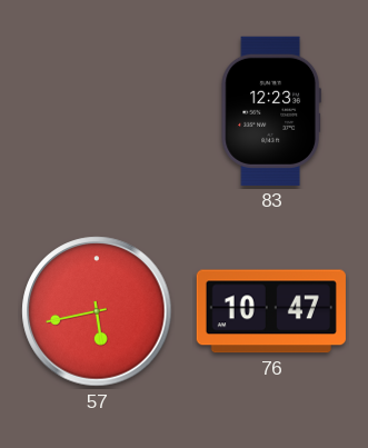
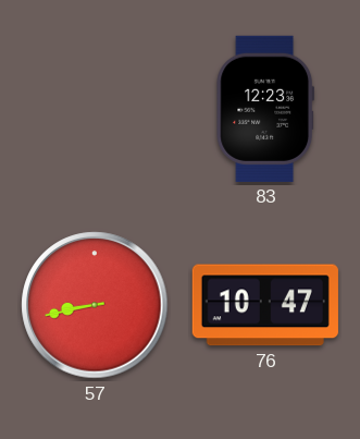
57: 5:43 -> 8:43 (95, 305)
